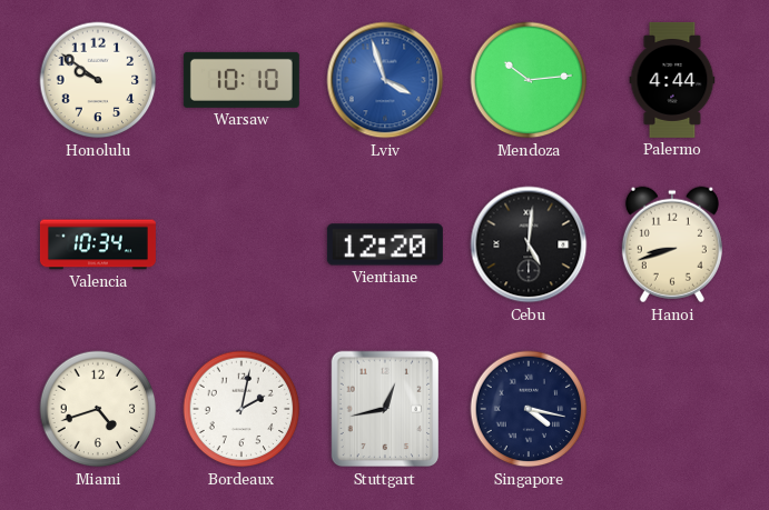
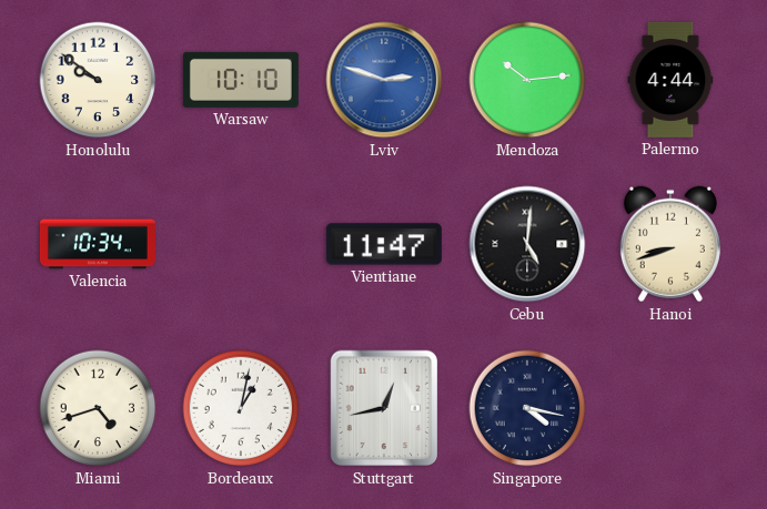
Lviv: 3:57 -> 2:48 (384, 80)
Vientiane: 12:20 -> 11:47 (384, 244)
Bordeaux: 2:02 -> 1:02 (241, 408)
